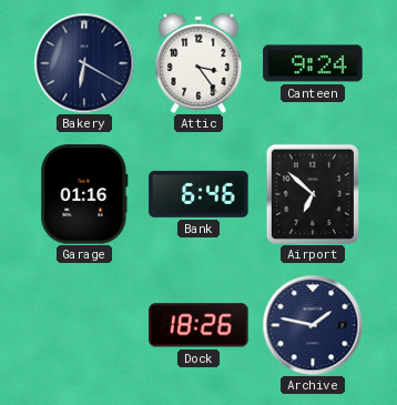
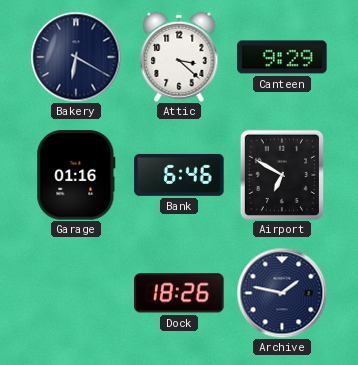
Attic: 3:24 -> 3:22 (179, 57)
Canteen: 9:24 -> 9:29 (282, 57)
Airport: 6:52 -> 6:50 (282, 174)
